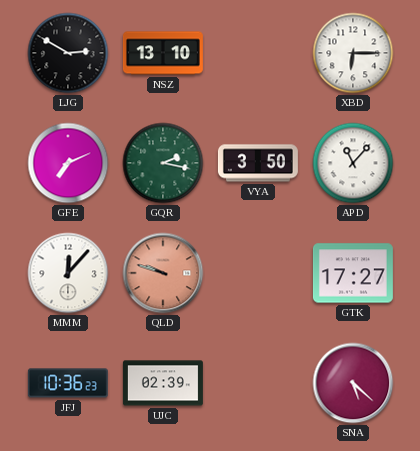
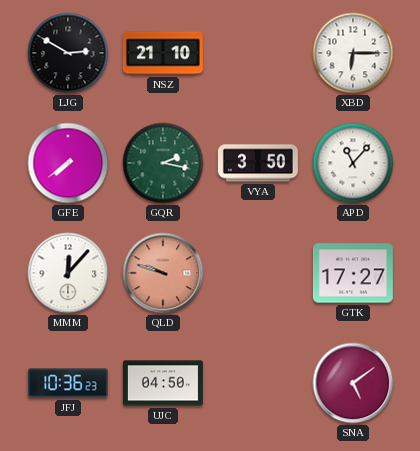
NSZ: 13:10 -> 21:10 (163, 53)
GFE: 7:11 -> 7:39 (68, 163)
UJC: 02:39 -> 04:50 (163, 383)
SNA: 5:22 -> 5:09 (353, 383)
